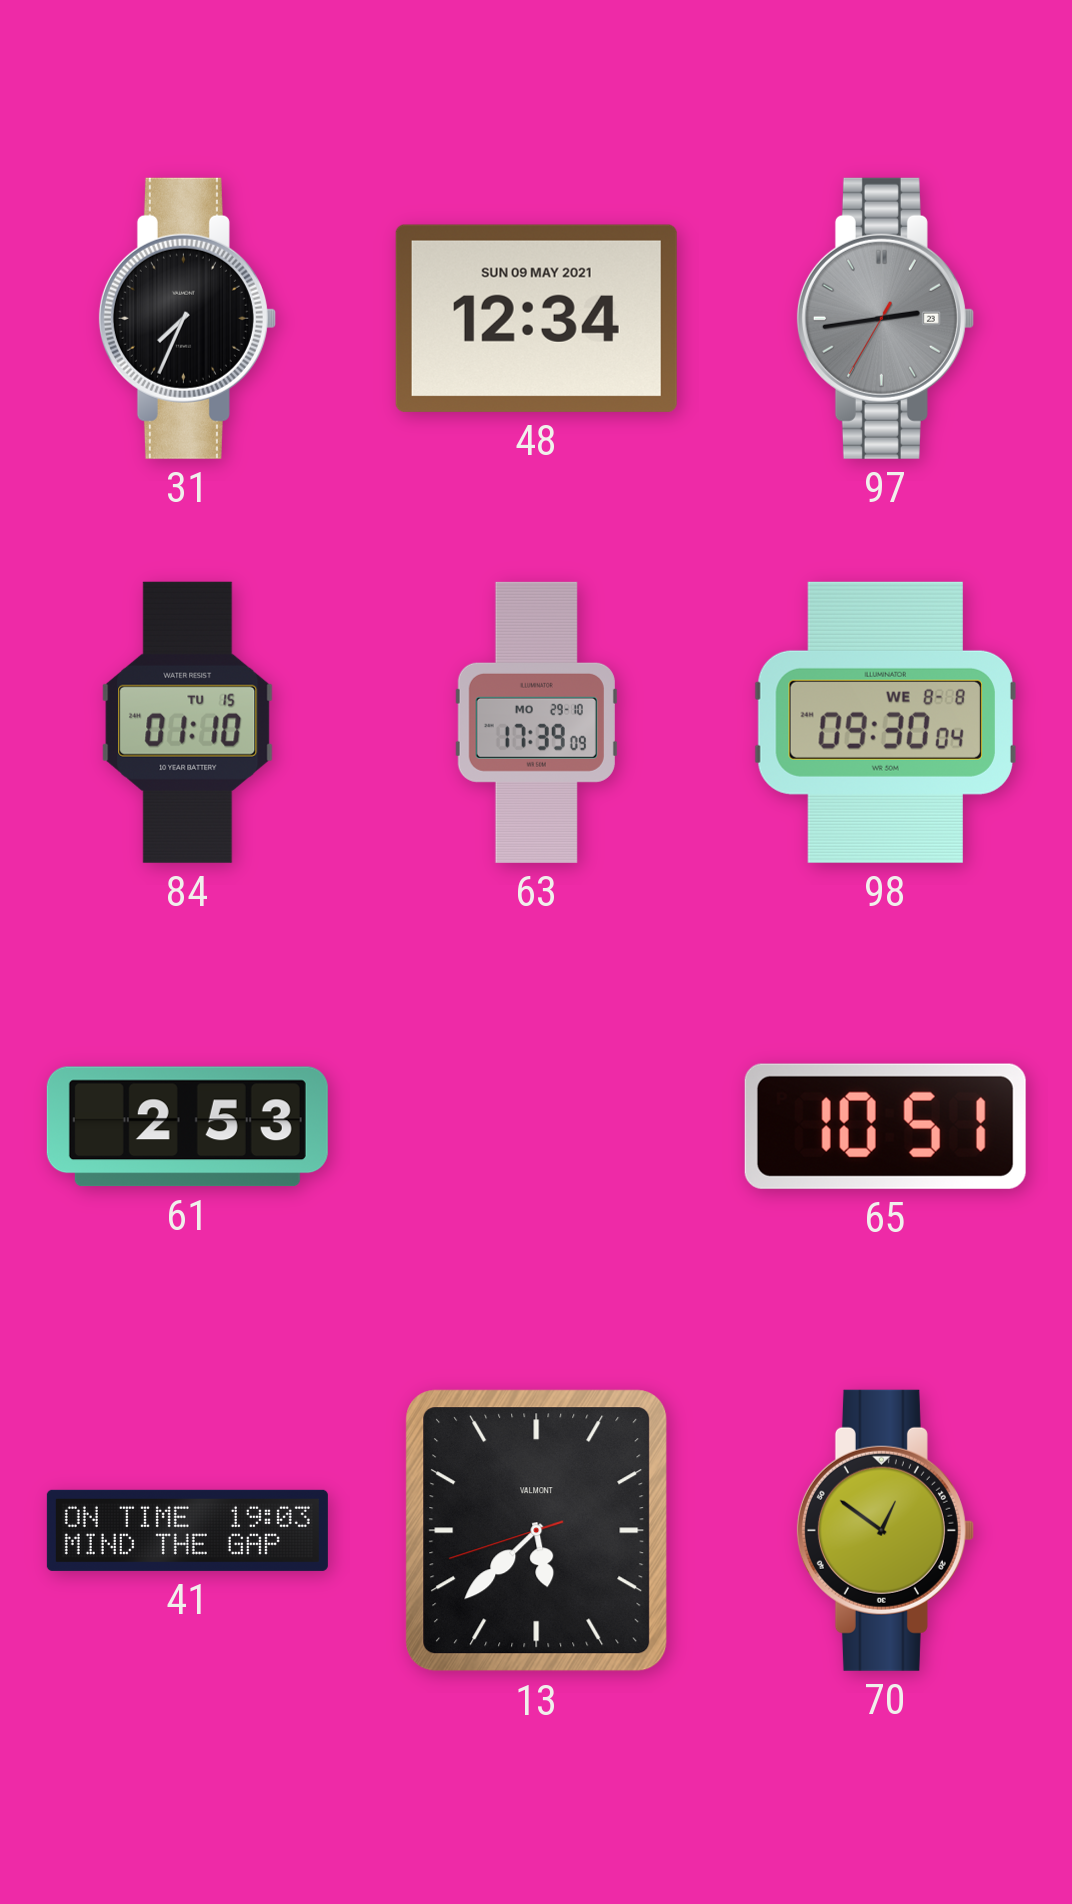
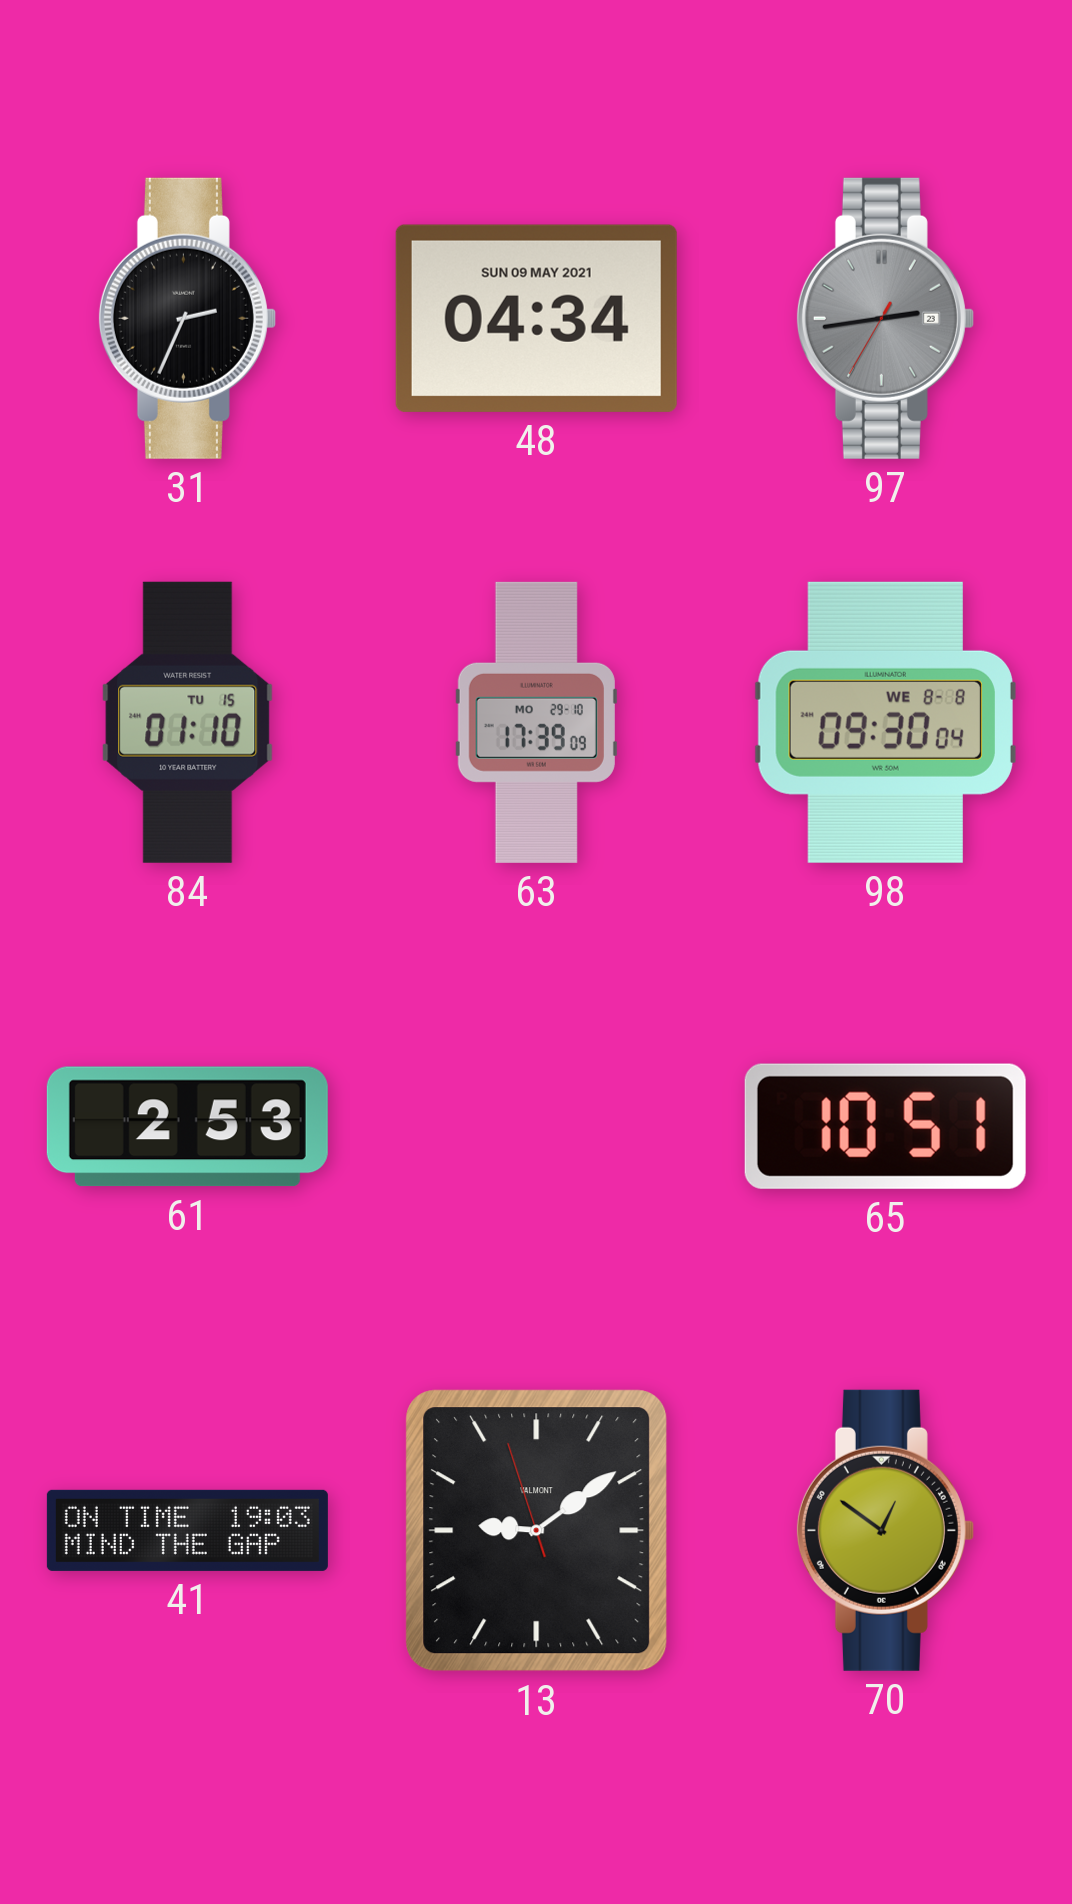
31: 7:34 -> 2:34 (187, 318)
48: 12:34 -> 04:34 (536, 318)
13: 5:37 -> 9:08 (537, 1531)
